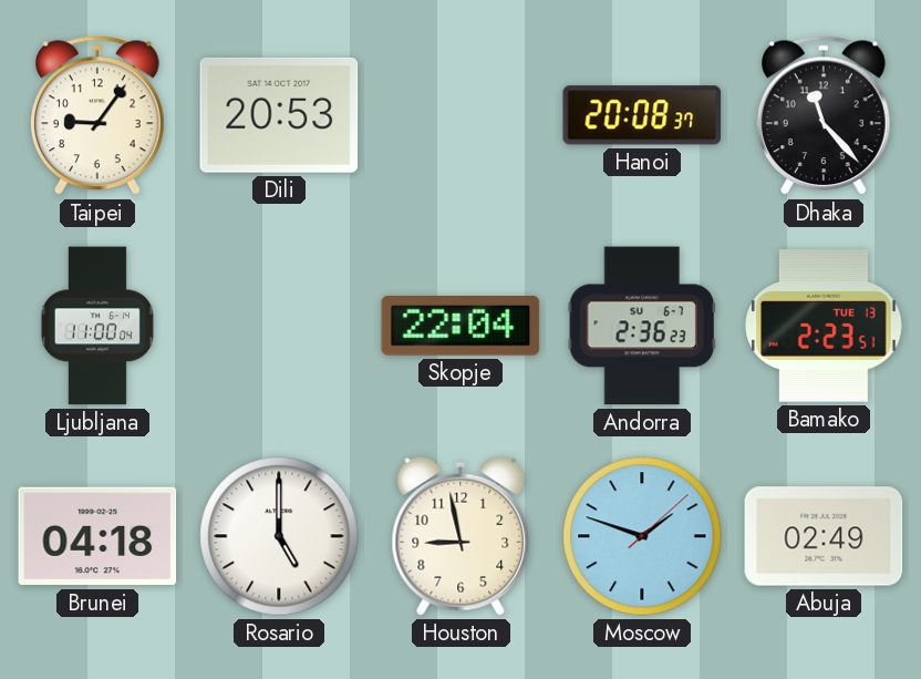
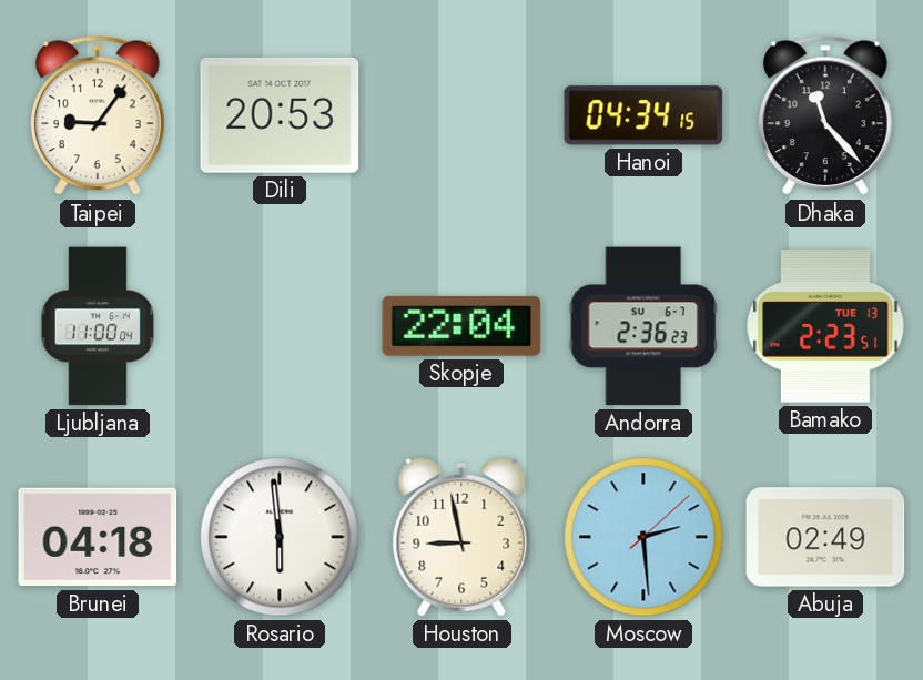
Hanoi: 20:08 -> 04:34 (643, 115)
Rosario: 5:00 -> 5:59 (280, 537)
Moscow: 1:48 -> 2:29 (643, 537)
